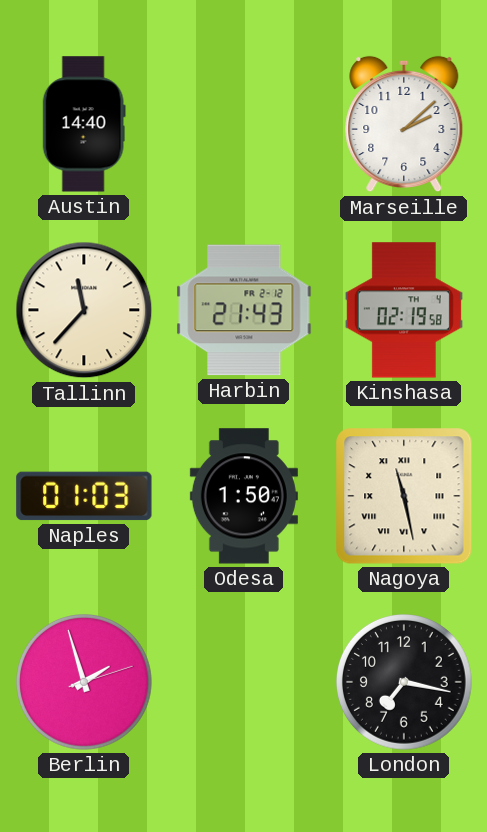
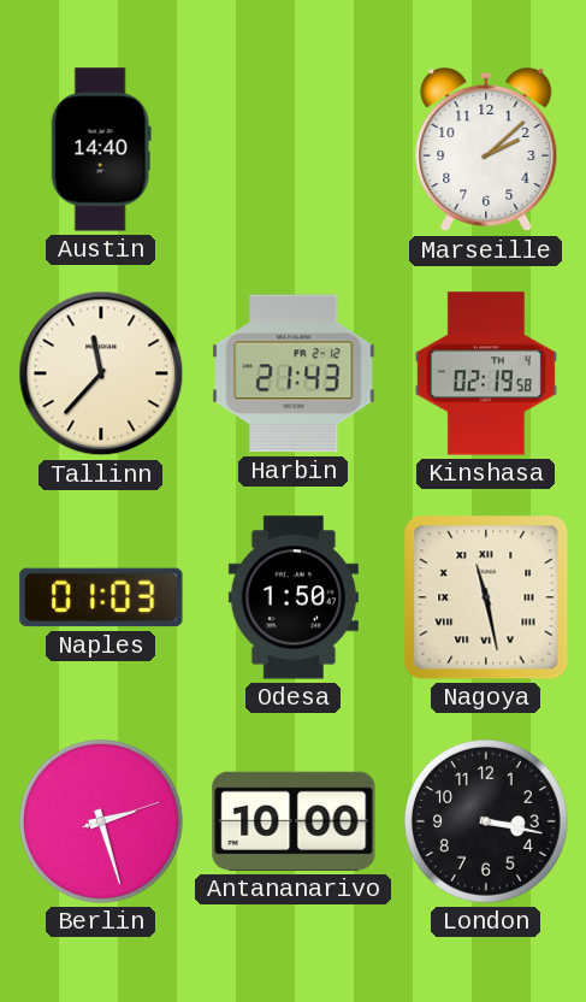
Berlin: 1:57 -> 2:27 (102, 823)
Antananarivo: none -> 10:00 (294, 821)
London: 7:17 -> 3:17 (487, 823)
